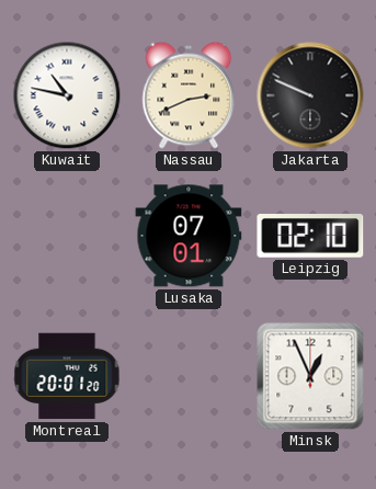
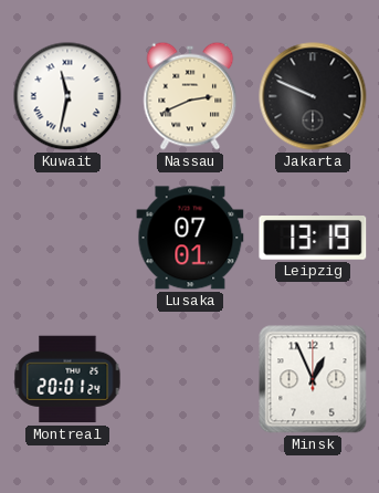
Kuwait: 10:47 -> 11:32 (67, 96)
Leipzig: 02:10 -> 13:19 (313, 239)
Montreal: 20:01:20 -> 20:01:24 (67, 379)
